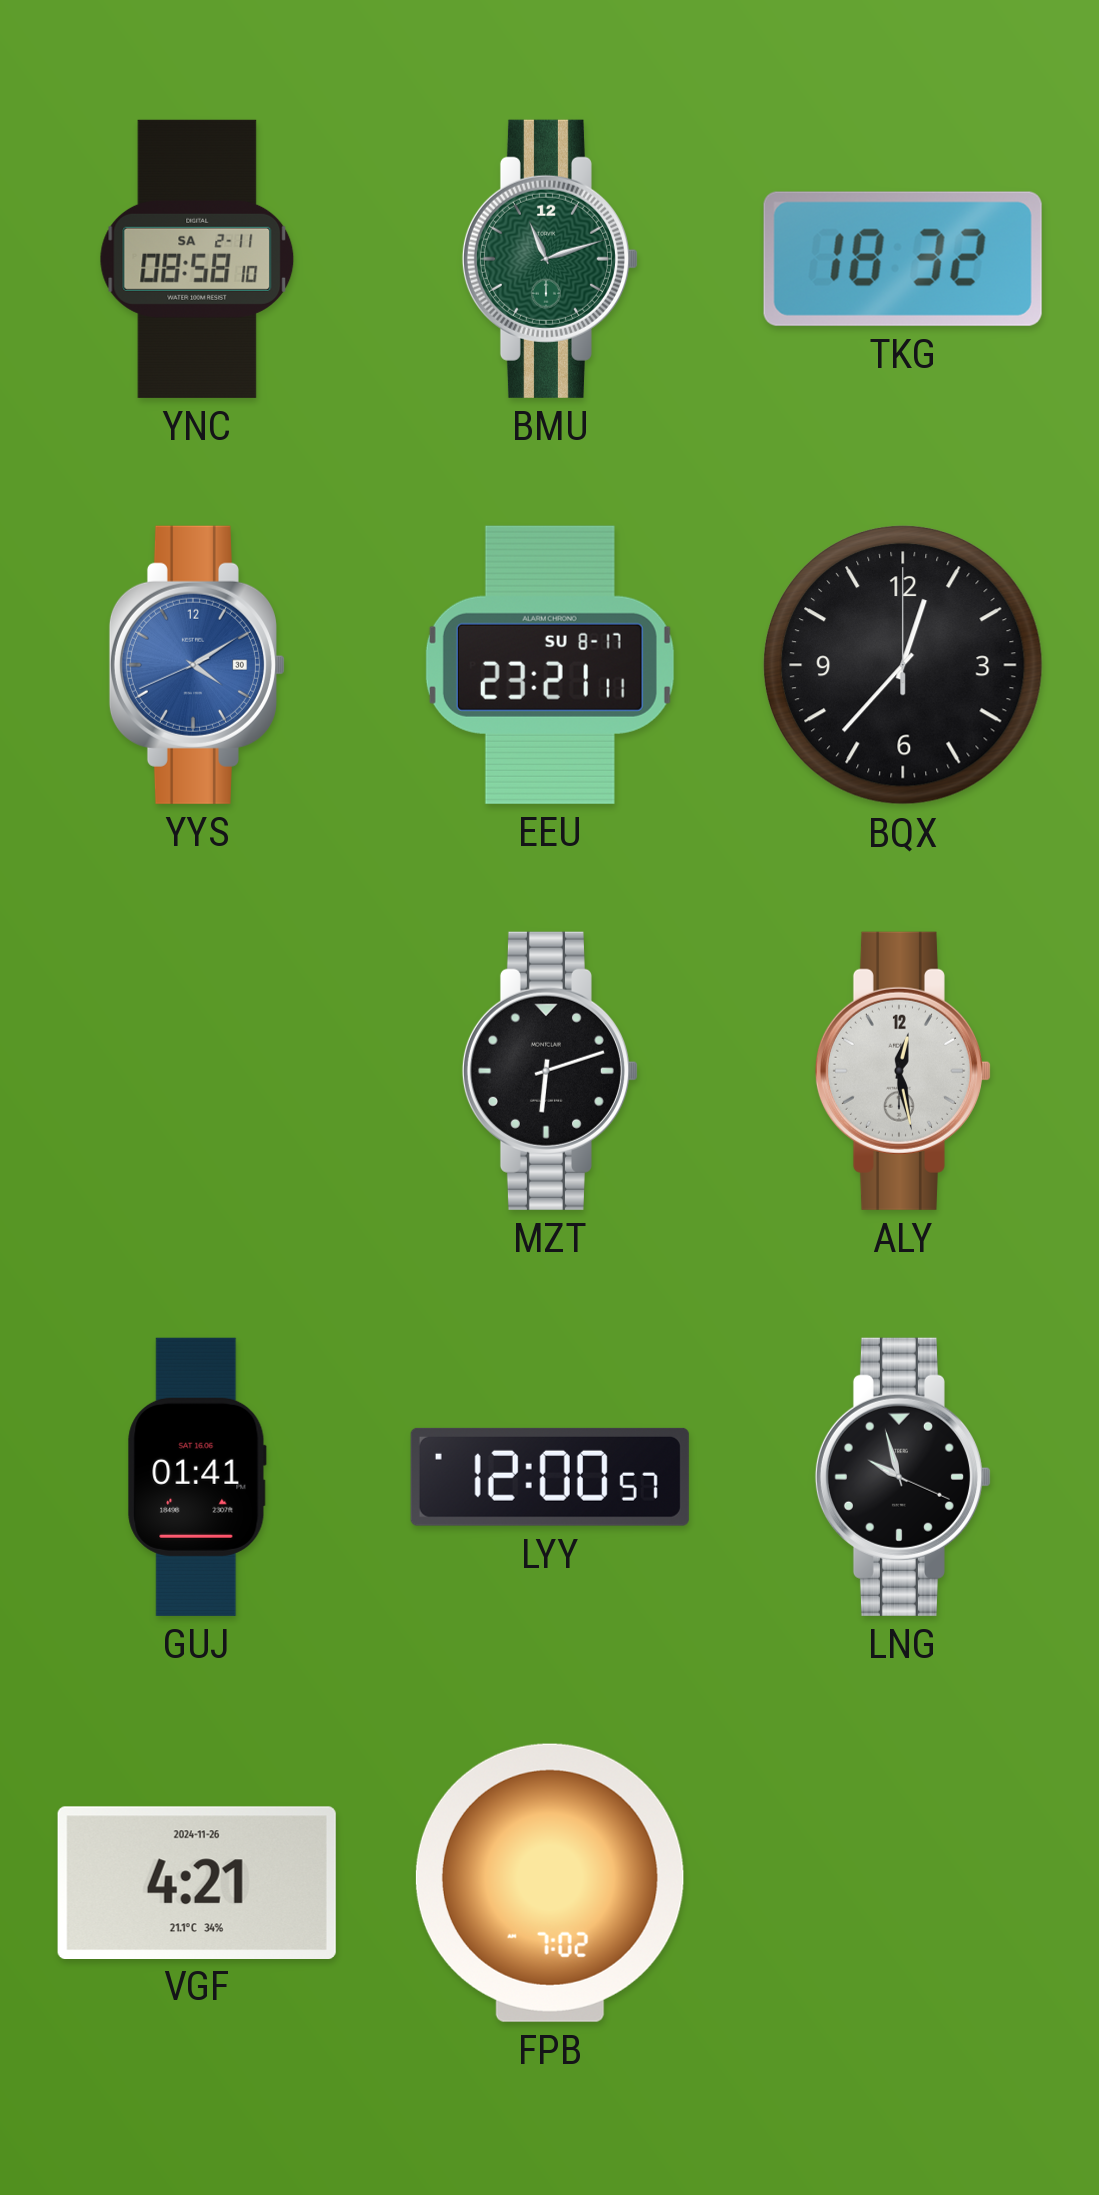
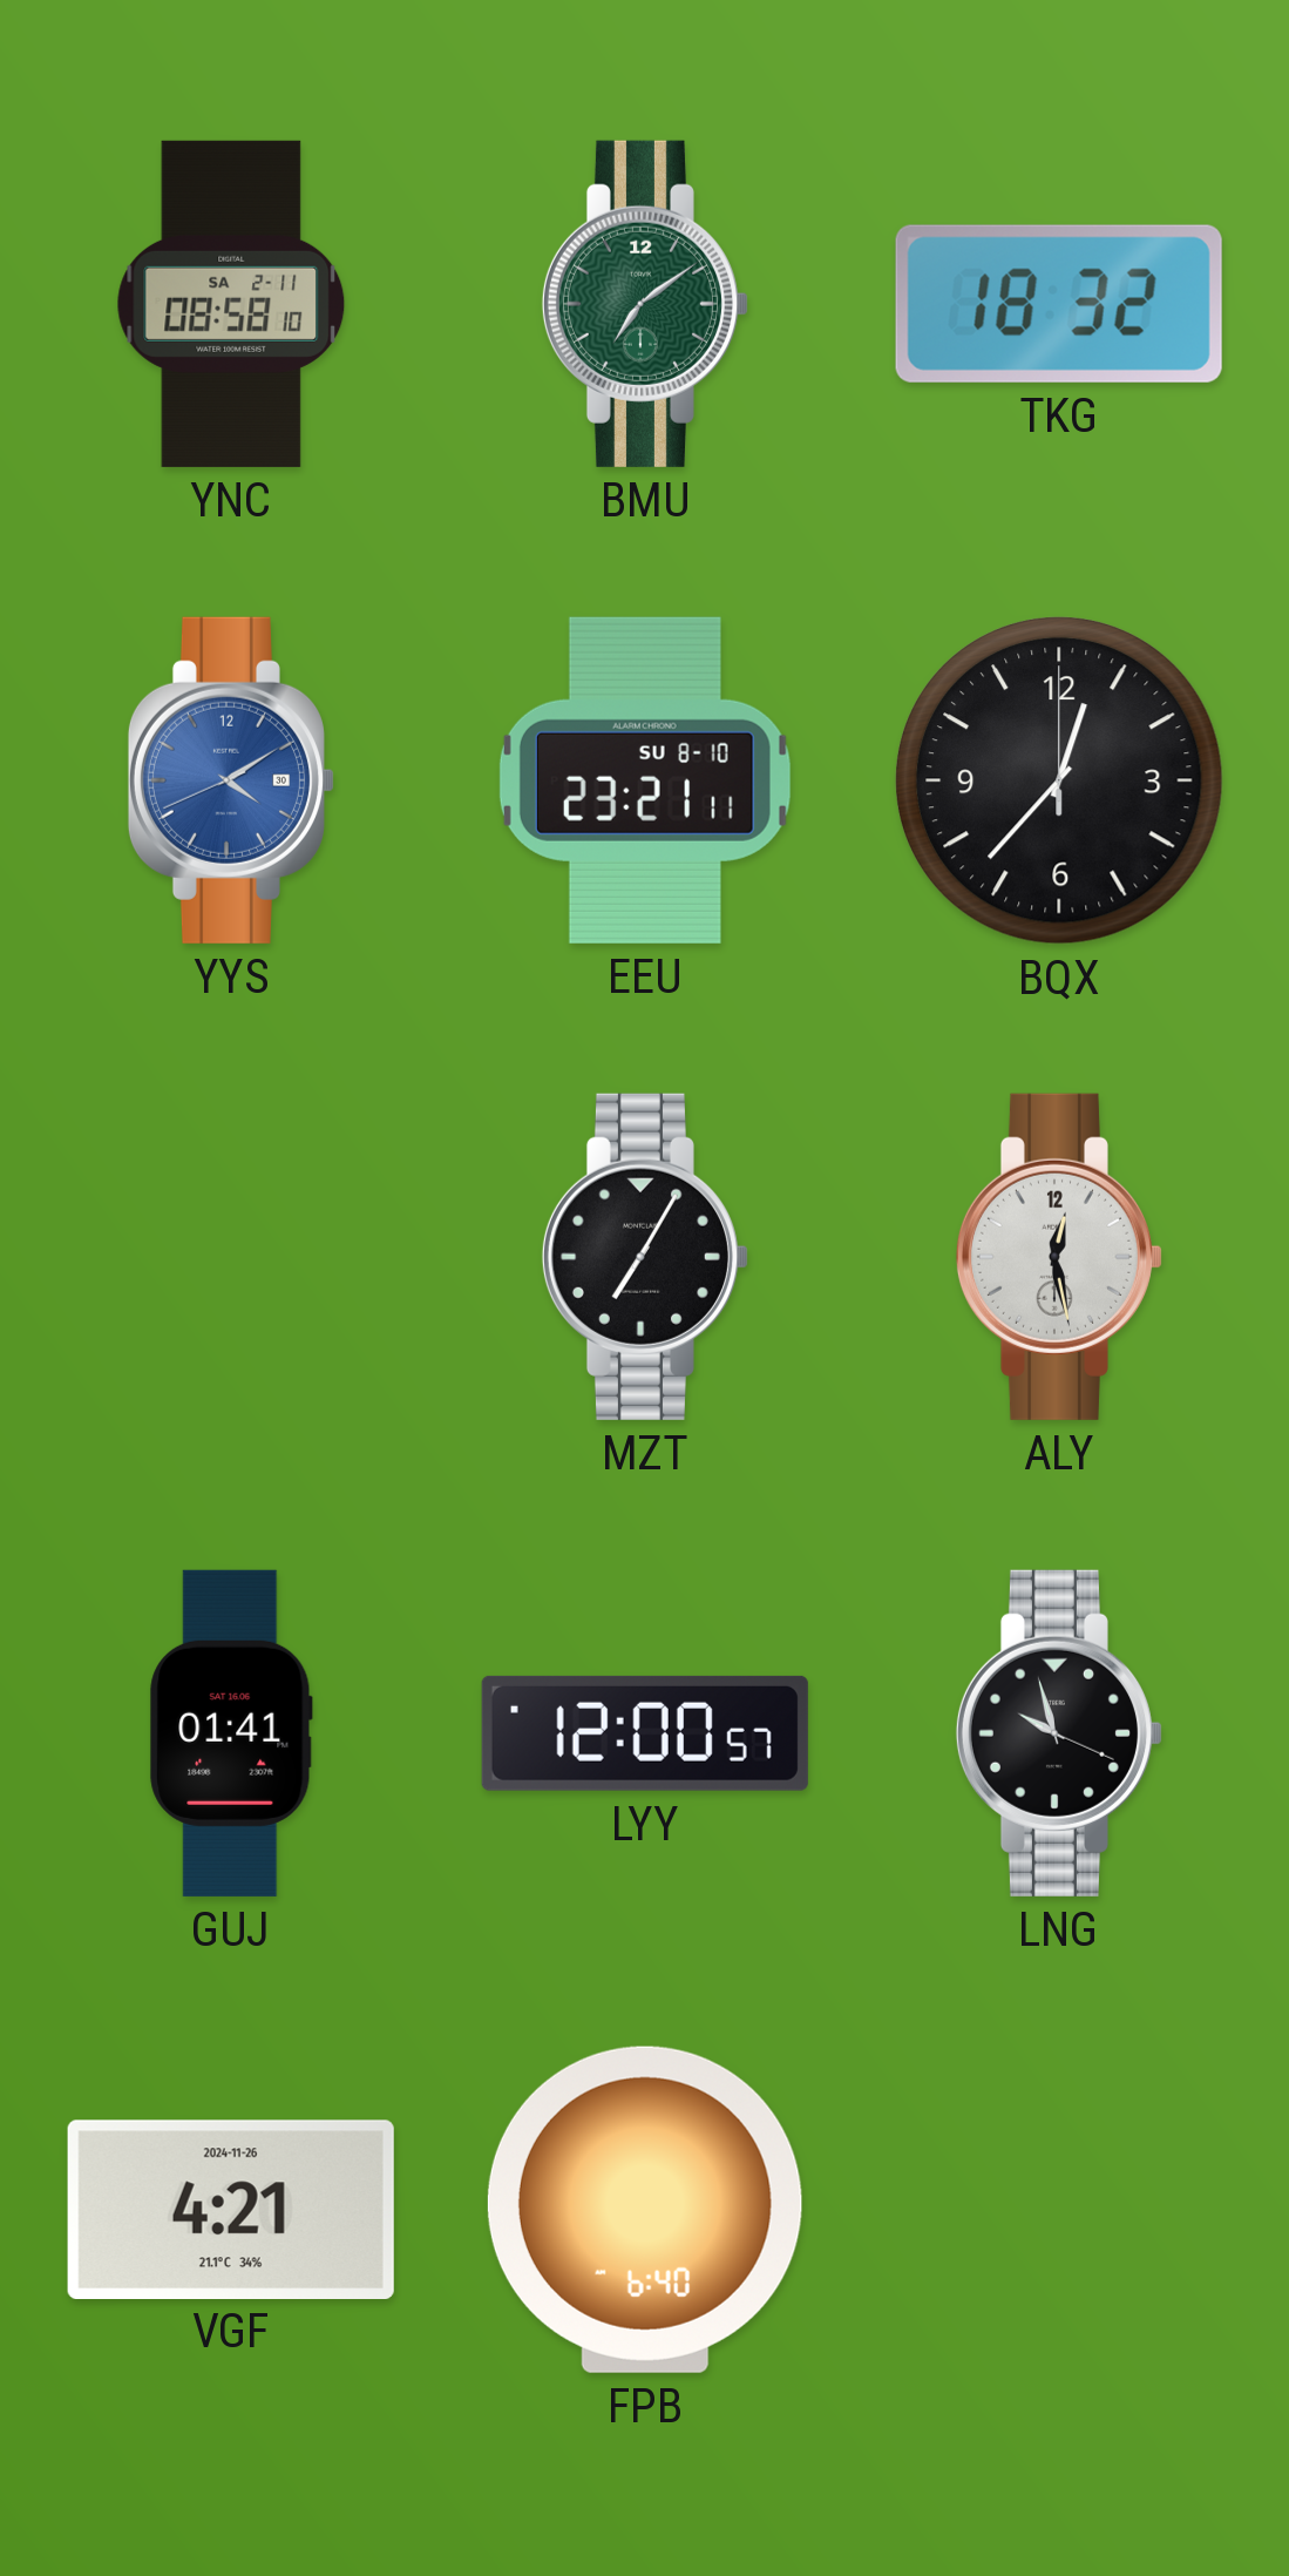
BMU: 11:12 -> 7:09 (645, 304)
EEU date: SU 8-17 -> SU 8-10 (645, 780)
MZT: 6:12 -> 7:05 (645, 1257)
FPB: 7:02 -> 6:40 (645, 2210)
